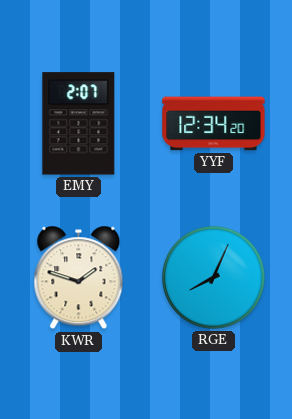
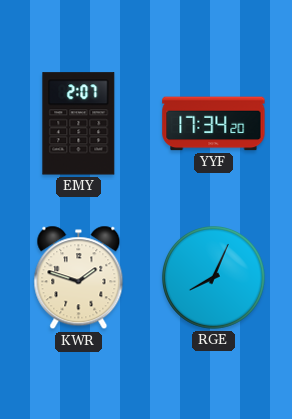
YYF: 12:34 -> 17:34 (214, 124)
